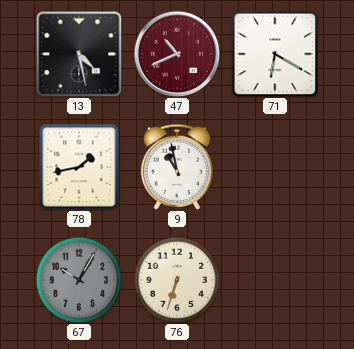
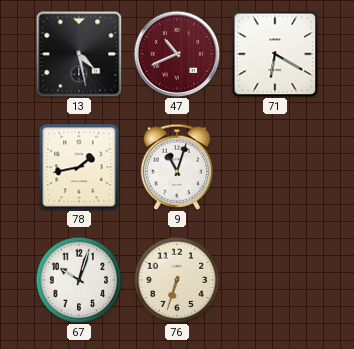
9: 10:58 -> 11:03 (177, 167)
67: 10:05 -> 10:03 (79, 280)
67 dial: grey -> white (79, 280)
